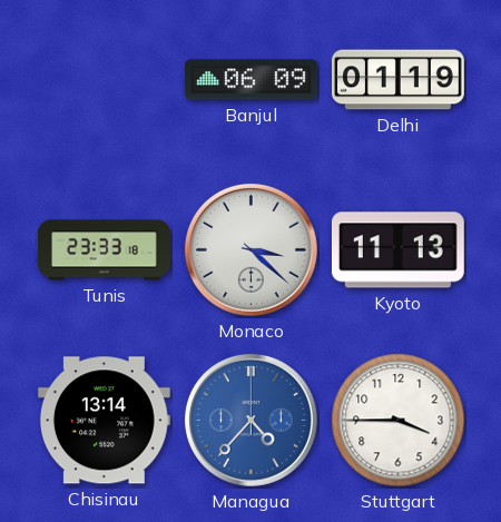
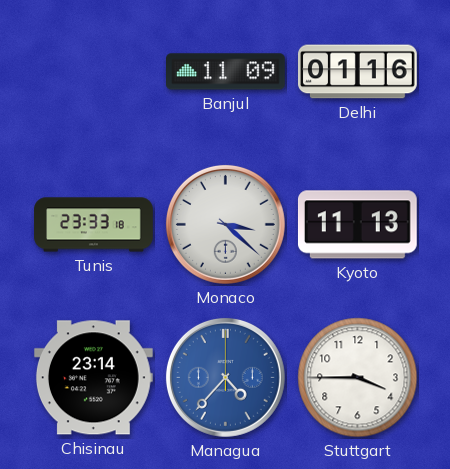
Banjul: 06:09 -> 11:09 (226, 72)
Delhi: 01:19 -> 01:16 (358, 72)
Chisinau: 13:14 -> 23:14 (93, 378)
